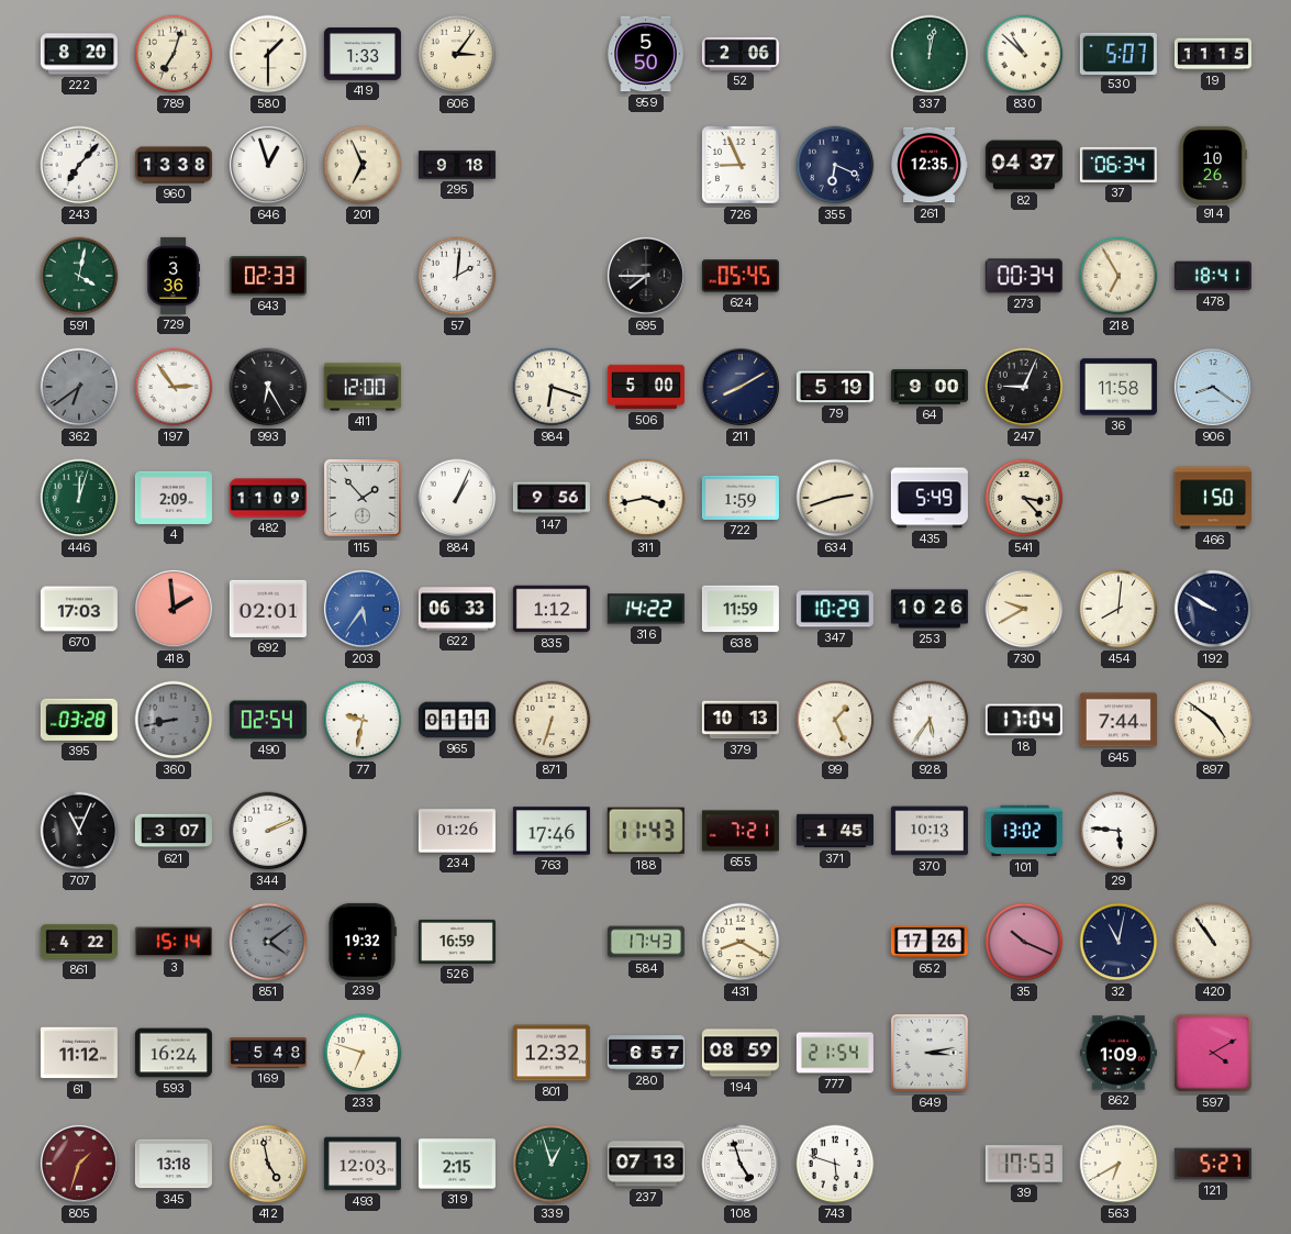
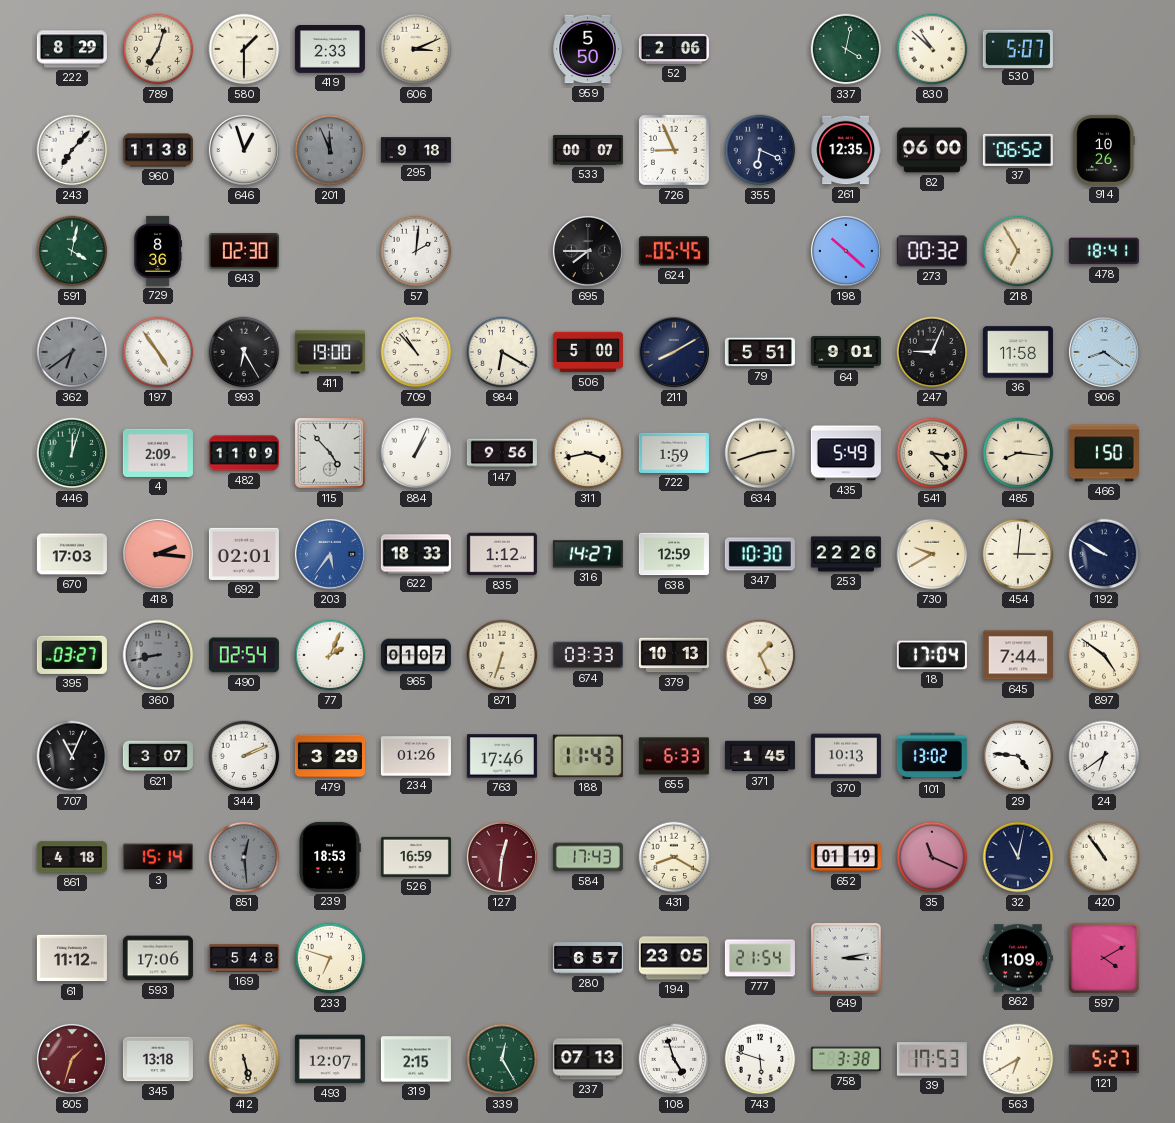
222: 8:20 -> 8:29 (72, 49)
419: 1:33 -> 2:33 (330, 50)
606: 3:06 -> 3:11 (416, 49)
337: 12:02 -> 4:02 (846, 49)
19: 11:15 -> none (1213, 54)
960: 13:38 -> 11:38 (158, 150)
201: 6:56 -> 11:56 (330, 150)
201 dial: cream -> grey (330, 150)
533: none -> 00:07 (588, 151)
82: 04:37 -> 06:00 (932, 150)
37: 06:34 -> 06:52 (1018, 150)
729: 3:36 -> 8:36 (158, 251)
643: 02:33 -> 02:30 (244, 252)
198: none -> 10:22 (846, 251)
273: 00:34 -> 00:32 (932, 251)
197: 2:54 -> 4:54 (158, 352)
411: 12:00 -> 19:00 (330, 352)
709: none -> 10:53 (416, 352)
984: 6:18 -> 6:20 (502, 352)
79: 5:19 -> 5:51 (760, 352)
64: 9:00 -> 9:01 (846, 352)
115: 1:53 -> 4:53 (330, 453)
485: none -> 8:16 (1018, 453)
418: 1:59 -> 2:16 (158, 554)
622: 06:33 -> 18:33 (416, 554)
316: 14:22 -> 14:27 (588, 554)
638: 11:59 -> 12:59 (674, 554)
347: 10:29 -> 10:30 (760, 554)
253: 10:26 -> 22:26 (846, 554)
454: 8:01 -> 3:01 (1018, 554)
395: 03:28 -> 03:27 (72, 655)
77: 9:32 -> 2:04 (330, 655)
965: 01:11 -> 01:07 (416, 655)
674: none -> 03:33 (588, 655)
928: 5:36 -> none (930, 720)
479: none -> 3:29 (330, 756)
655: 7:21 -> 6:33 (674, 756)
29: 5:46 -> 4:46 (1018, 756)
24: none -> 6:39 (1104, 756)
861: 4:22 -> 4:18 (72, 857)
851: 4:09 -> 12:29 (244, 857)
239: 19:32 -> 18:53 (330, 857)
127: none -> 12:31 (502, 857)
652: 17:26 -> 01:19 (846, 857)
35: 10:19 -> 11:19 (932, 857)
593: 16:24 -> 17:06 (158, 958)
801: 12:32 -> none (552, 1053)
194: 08:59 -> 23:05 (674, 958)
412: 4:58 -> 5:28 (244, 1059)
493: 12:03 -> 12:07 (330, 1059)
339: 12:57 -> 12:25 (502, 1059)
758: none -> 3:38 (846, 1059)
